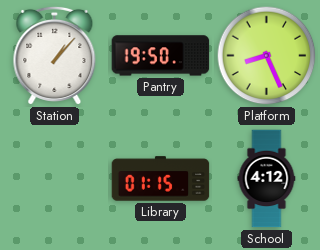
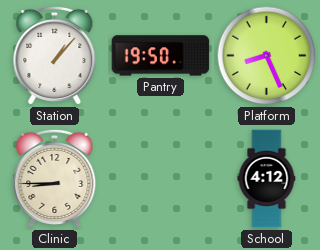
Clinic: none -> 8:45 (55, 178)
Library: 01:15 -> none (161, 179)
